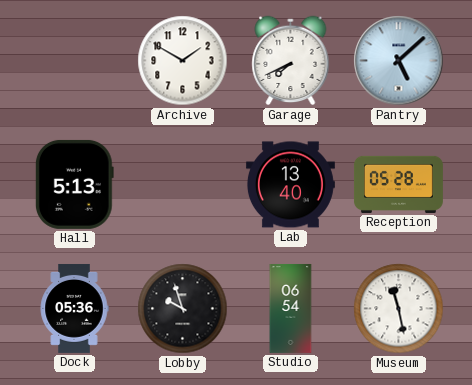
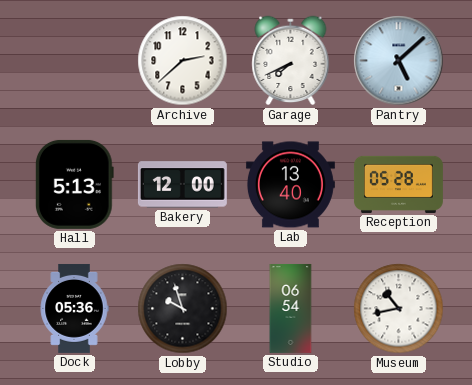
Archive: 1:50 -> 2:38 (183, 61)
Bakery: none -> 12:00 (182, 185)
Museum: 11:28 -> 10:43 (399, 309)
